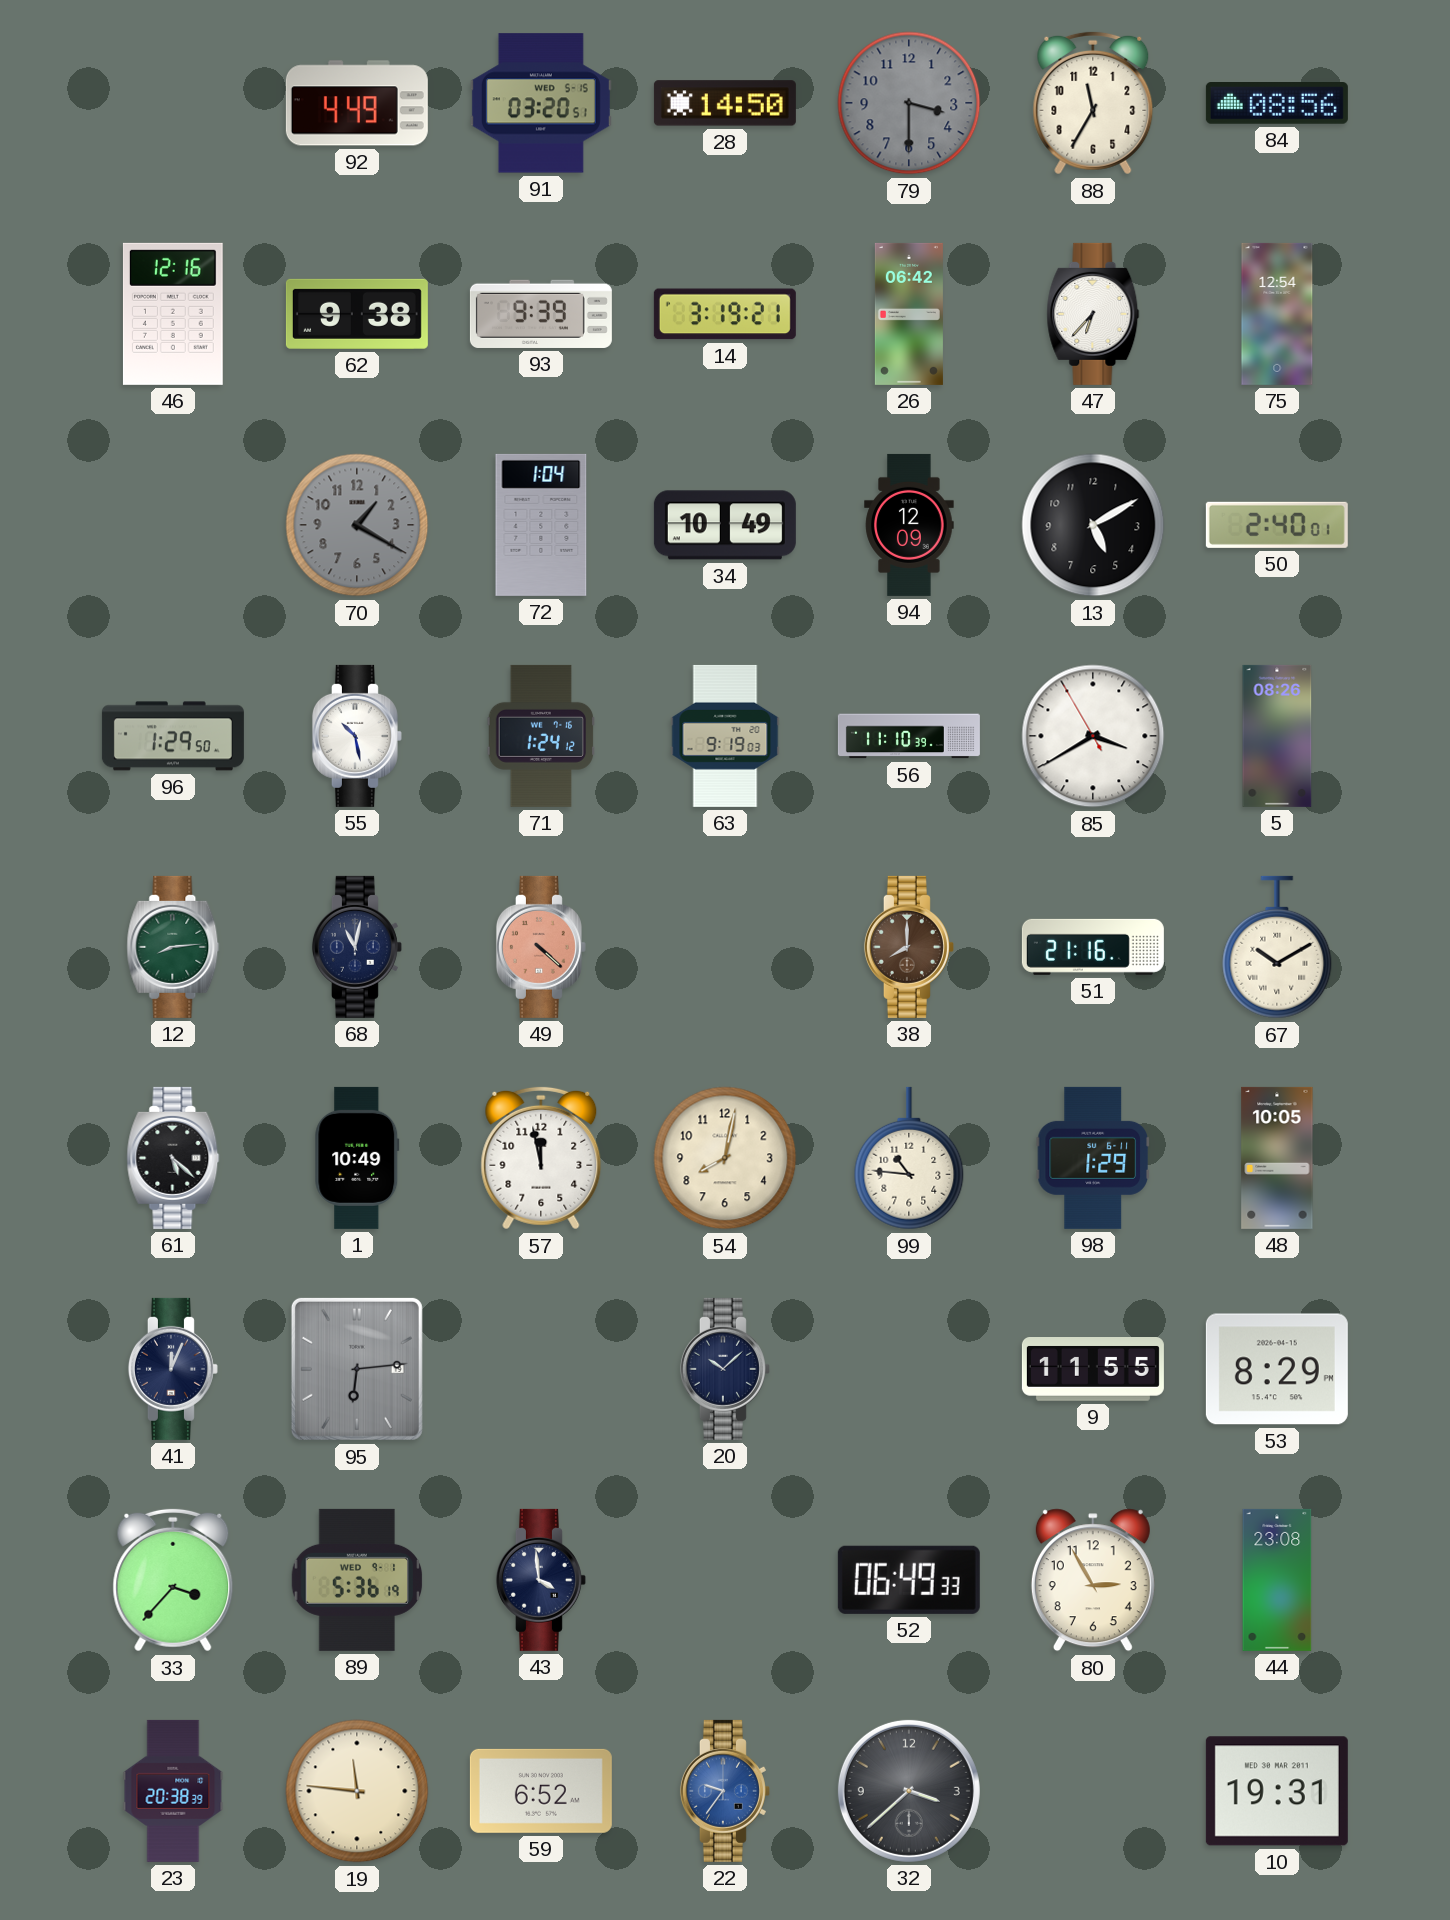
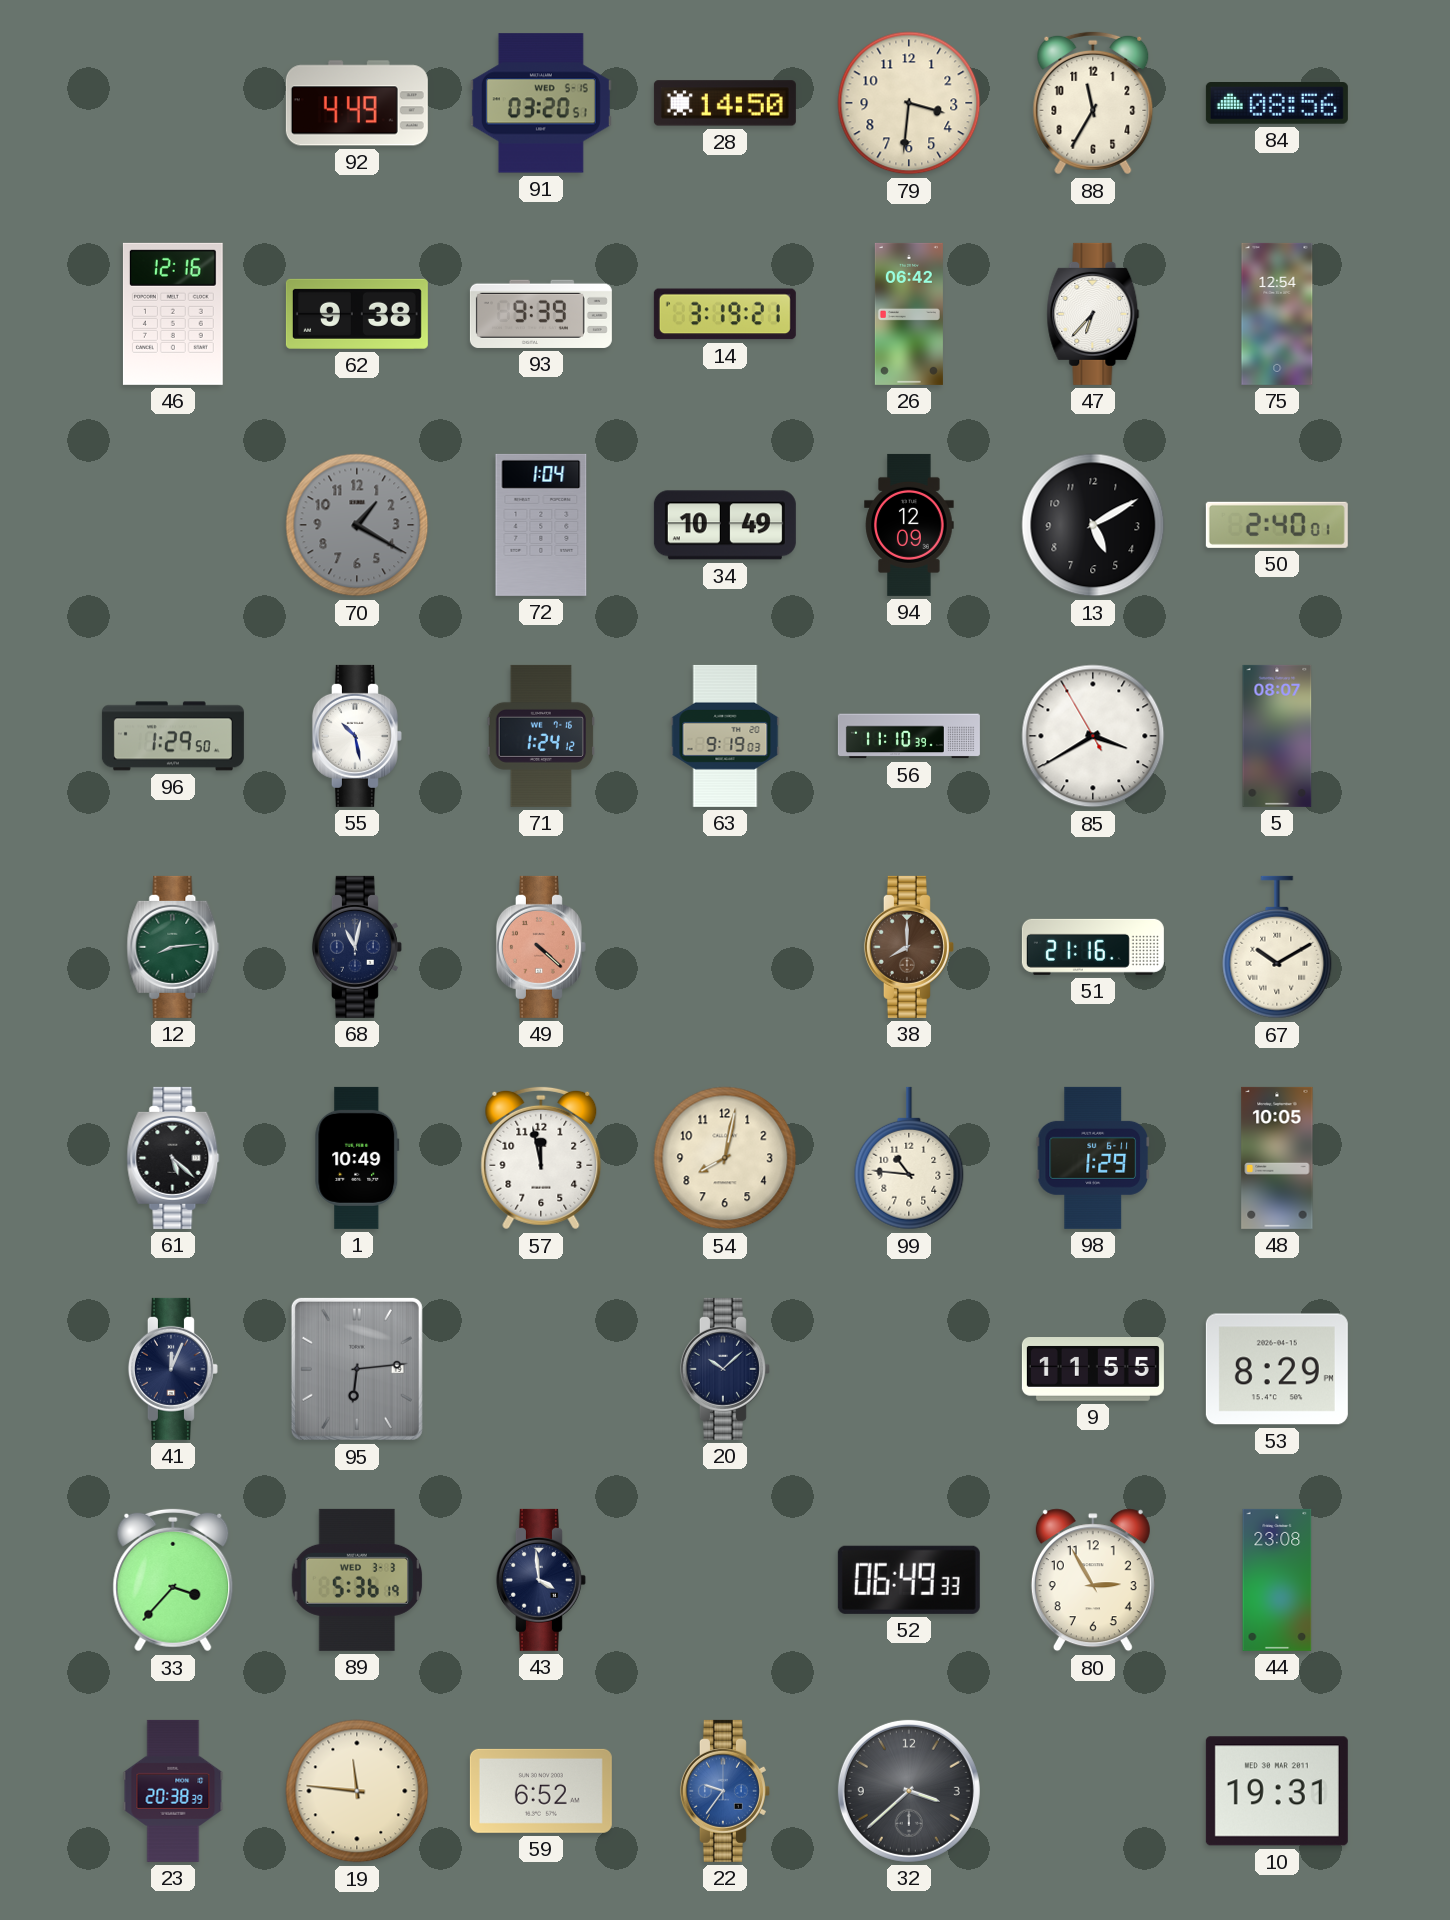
79: 3:30 -> 3:31 (909, 103)
79 dial: grey -> cream (909, 103)
5: 08:26 -> 08:07 (1277, 736)
89 date: WED 9-1 -> WED 3-3 (357, 1580)
